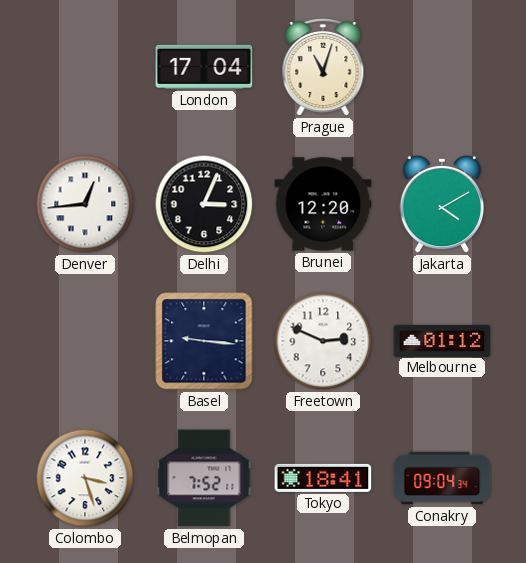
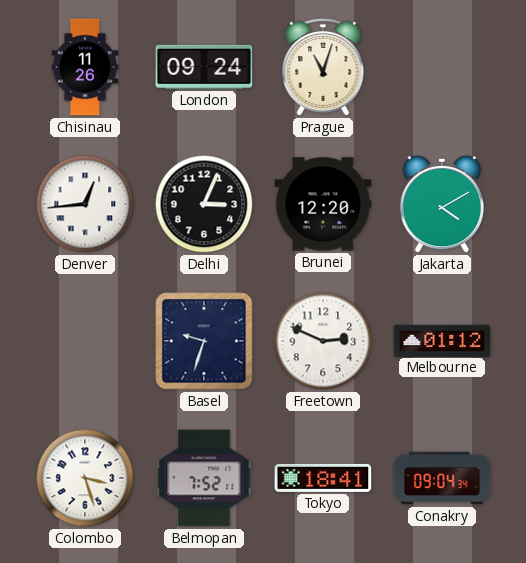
Chisinau: none -> 11:26 (85, 67)
London: 17:04 -> 09:24 (204, 67)
Basel: 9:16 -> 9:33 (204, 341)
